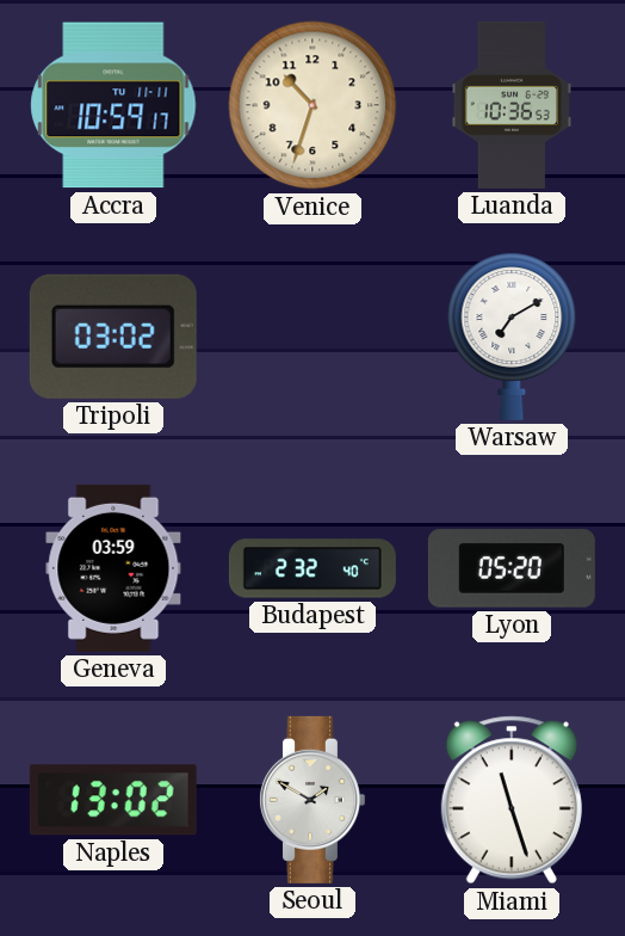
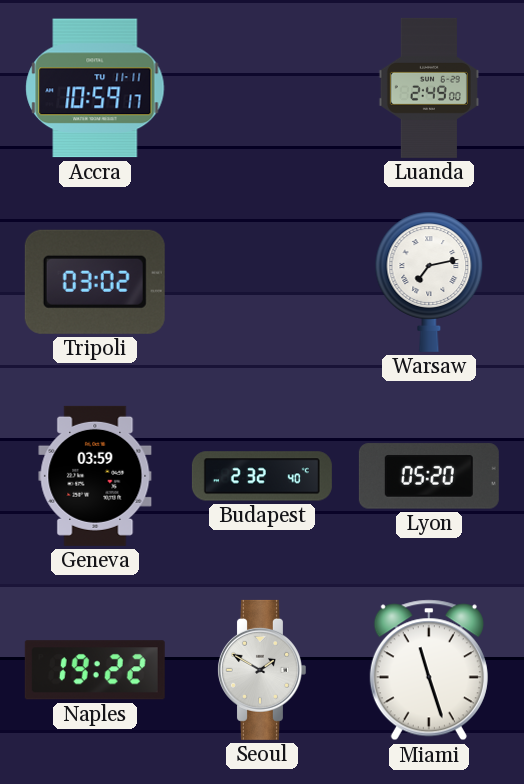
Venice: 10:33 -> none (312, 105)
Luanda: 10:36 -> 2:49 (429, 88)
Warsaw: 7:10 -> 7:13 (429, 282)
Naples: 13:02 -> 19:22 (95, 670)
